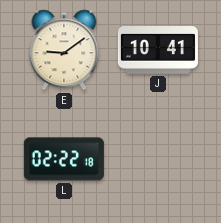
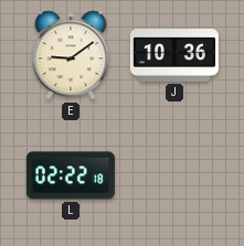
J: 10:41 -> 10:36 (174, 56)
